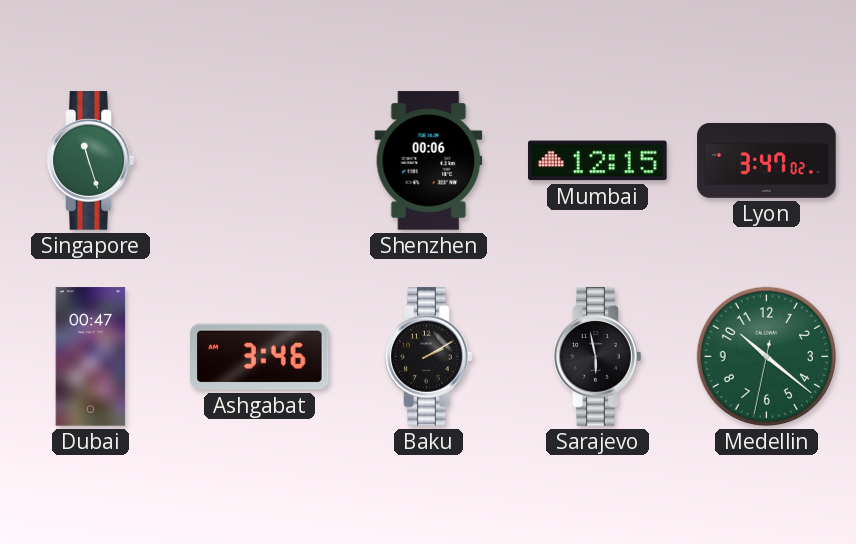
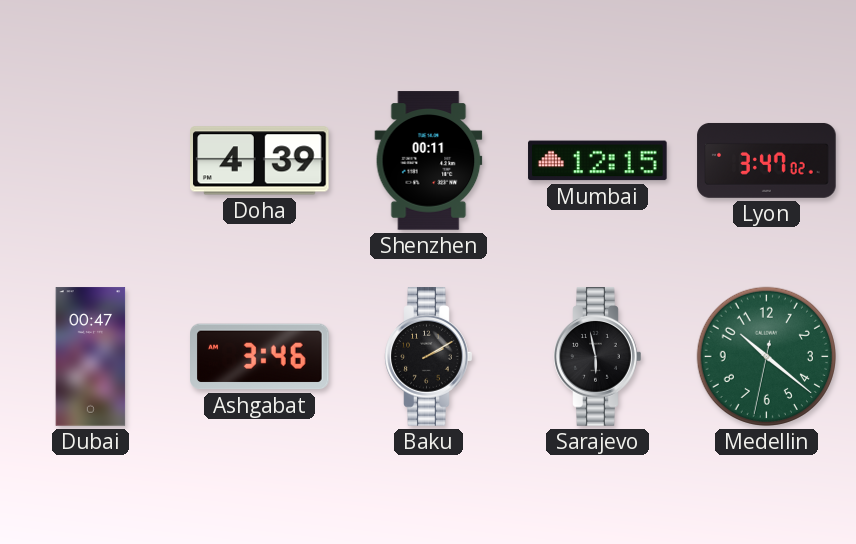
Singapore: 11:27 -> none (91, 161)
Doha: none -> 4:39 (260, 161)
Shenzhen: 00:06 -> 00:11 (429, 161)
